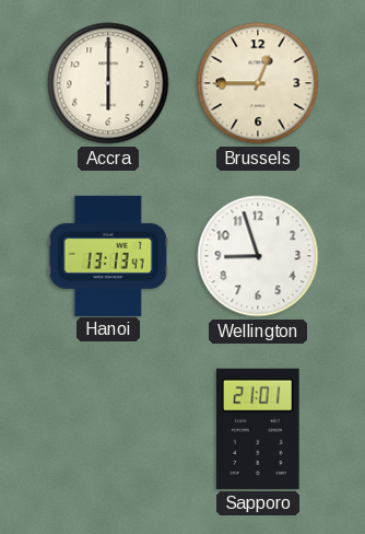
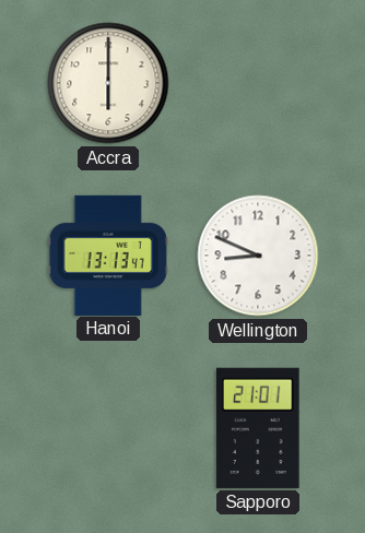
Brussels: 12:45 -> none (258, 83)
Wellington: 8:57 -> 8:49 (258, 256)
